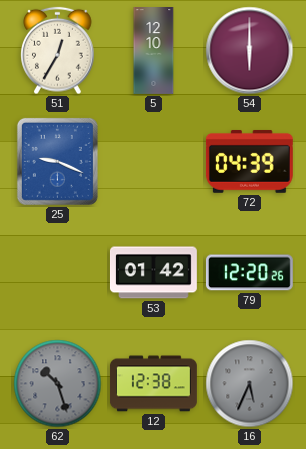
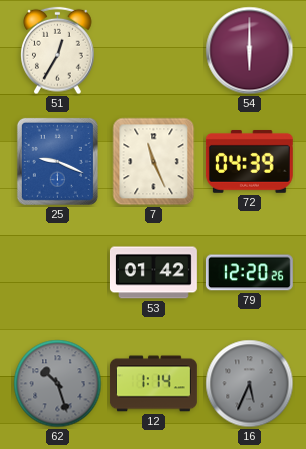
5: 12:10 -> none (154, 51)
7: none -> 11:26 (154, 162)
12: 12:38 -> 1:14 (153, 384)
